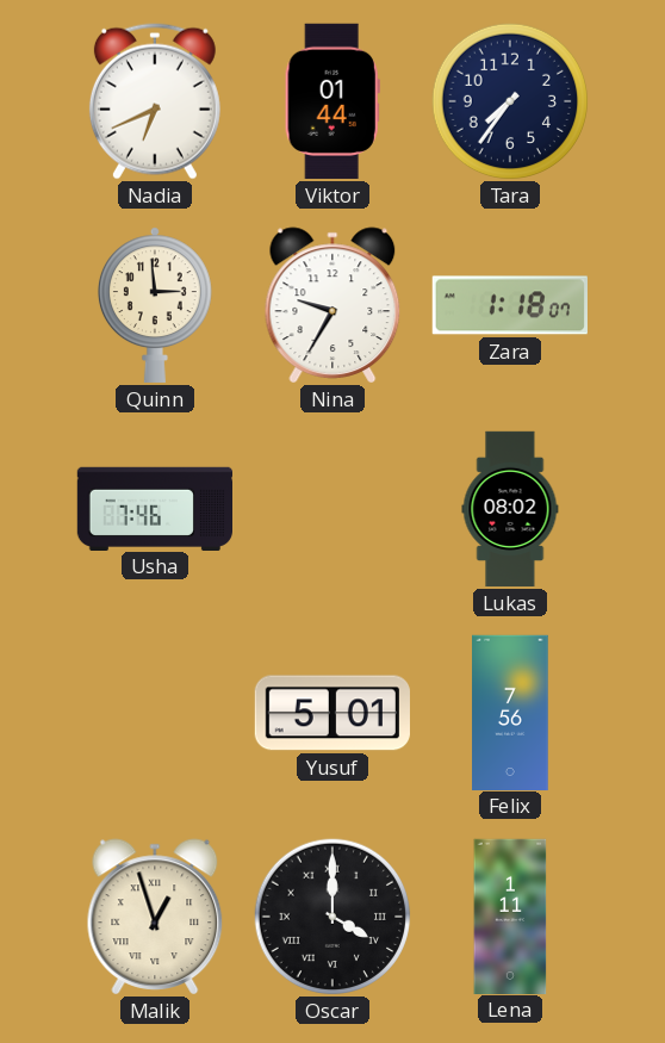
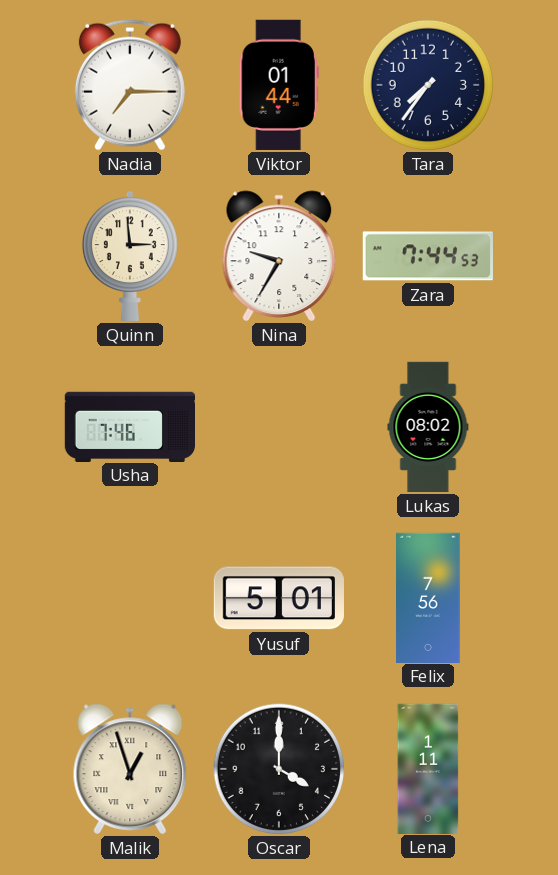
Nadia: 6:41 -> 7:15 (130, 85)
Zara: 1:18 -> 7:44 (428, 256)
Oscar numerals: Roman -> Arabic (279, 769)
